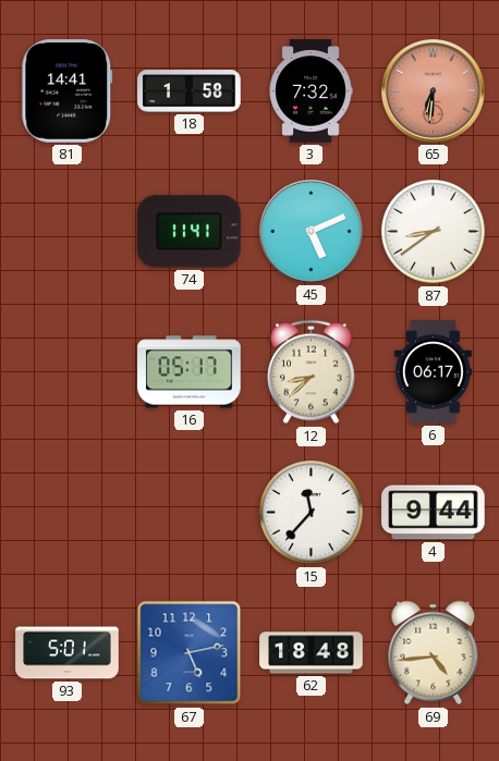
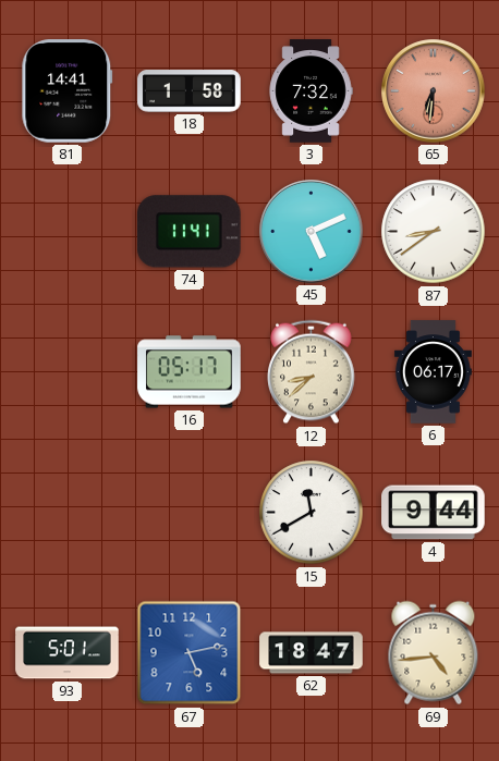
15: 11:37 -> 11:40 (312, 513)
62: 18:48 -> 18:47 (312, 653)
